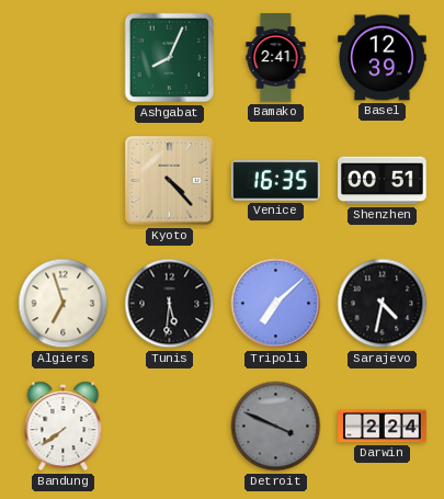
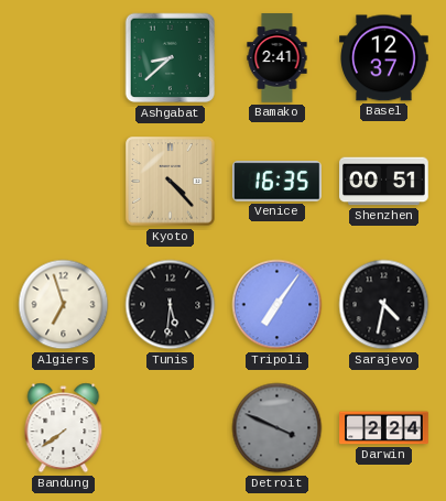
Ashgabat: 8:04 -> 8:38 (171, 58)
Basel: 12:39 -> 12:37 (384, 58)
Tripoli: 7:08 -> 7:06 (278, 305)
